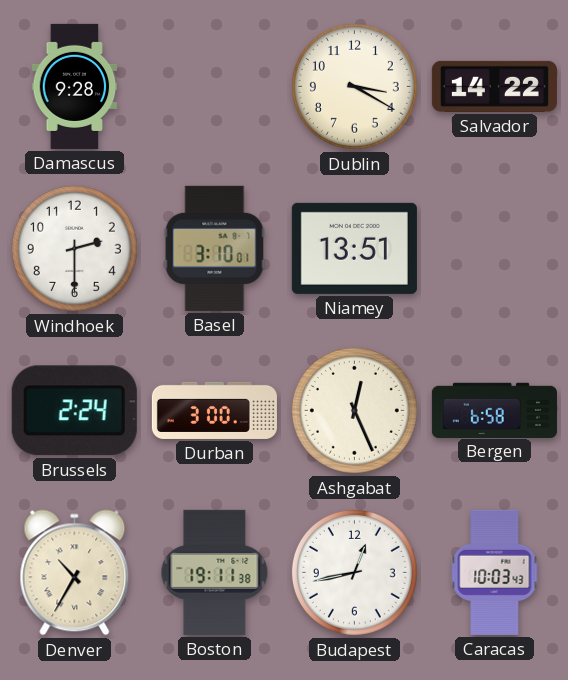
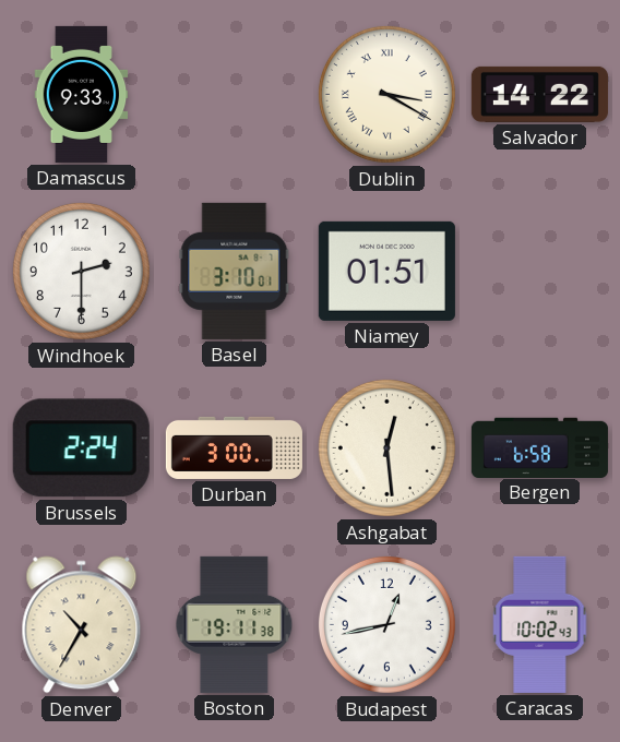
Damascus: 9:28 -> 9:33 (82, 94)
Dublin numerals: Arabic -> Roman (386, 94)
Niamey: 13:51 -> 01:51 (386, 271)
Ashgabat: 12:26 -> 12:29 (386, 447)
Caracas: 10:03 -> 10:02 (540, 624)
